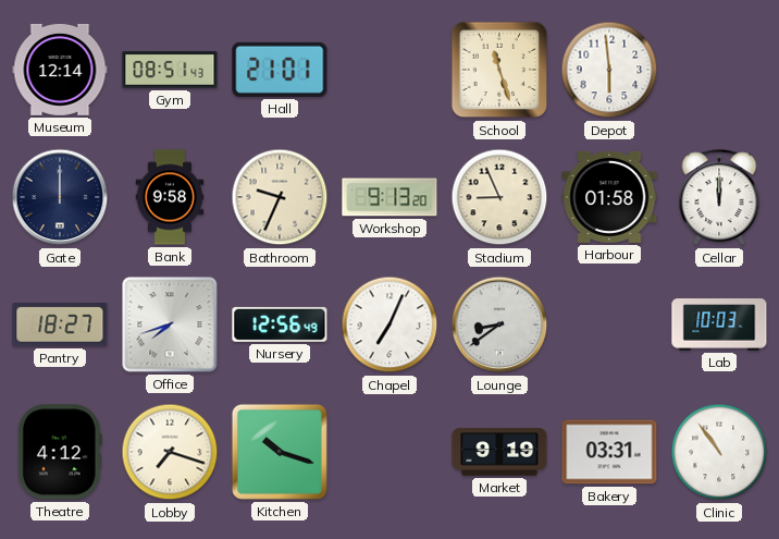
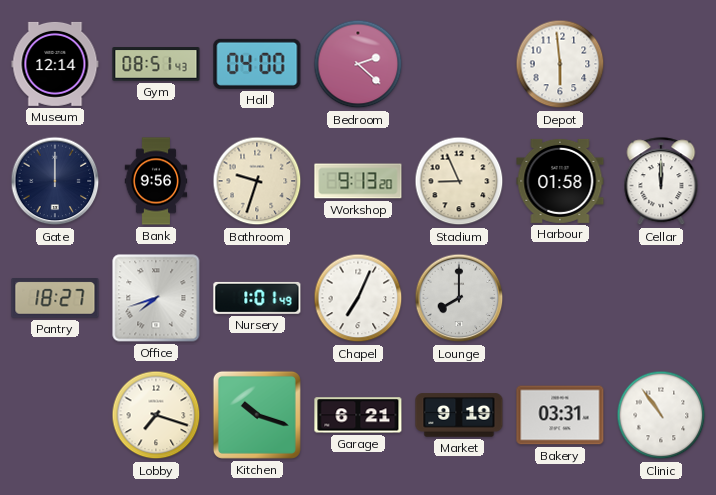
Hall: 21:01 -> 04:00 (257, 64)
Bedroom: none -> 2:22 (358, 64)
School: 11:27 -> none (499, 70)
Bank: 9:58 -> 9:56 (156, 181)
Bathroom: 9:34 -> 9:33 (257, 181)
Nursery: 12:56 -> 1:01 (257, 298)
Lounge: 8:39 -> 8:00 (459, 298)
Lab: 10:03 -> none (719, 324)
Theatre: 4:12 -> none (60, 452)
Garage: none -> 6:21 (358, 415)
